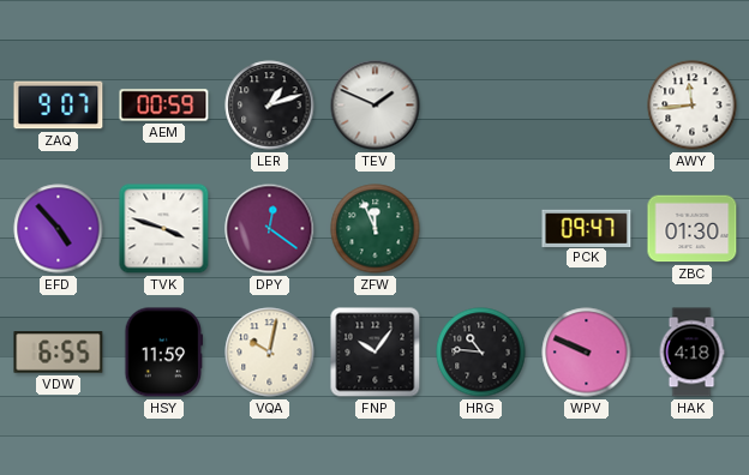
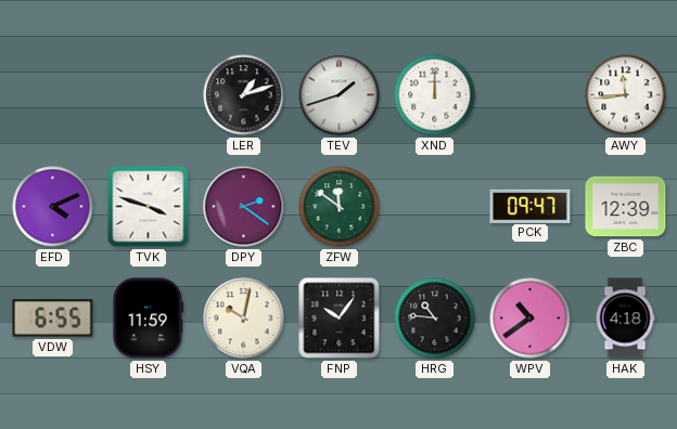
ZAQ: 9:07 -> none (59, 106)
AEM: 00:59 -> none (164, 106)
TEV: 1:49 -> 1:42 (340, 95)
XND: none -> 12:00 (435, 95)
EFD: 4:53 -> 4:11 (53, 207)
DPY: 12:21 -> 2:21 (244, 207)
ZFW: 11:56 -> 11:51 (340, 207)
ZBC: 01:30 -> 12:39 (626, 207)
WPV: 9:49 -> 10:39 (531, 318)
